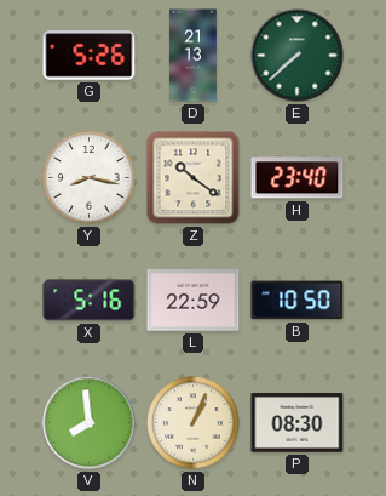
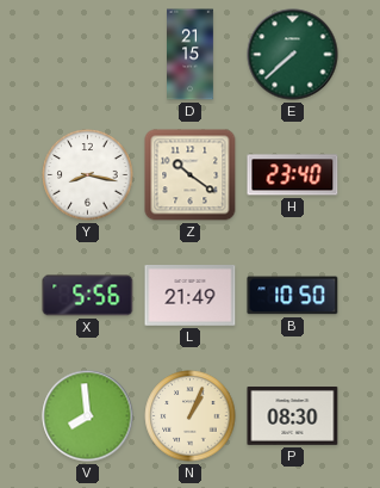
G: 5:26 -> none (90, 56)
D: 21:13 -> 21:15 (191, 55)
X: 5:16 -> 5:56 (88, 296)
L: 22:59 -> 21:49 (191, 296)
